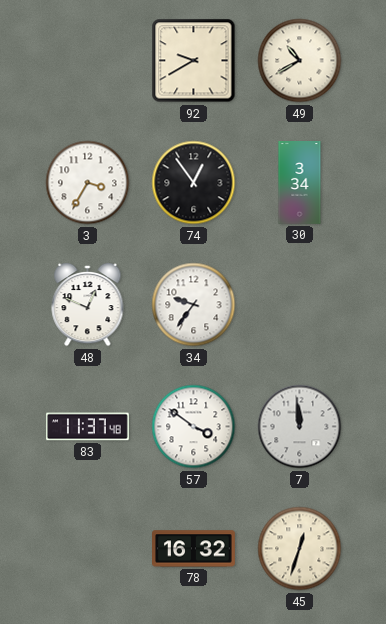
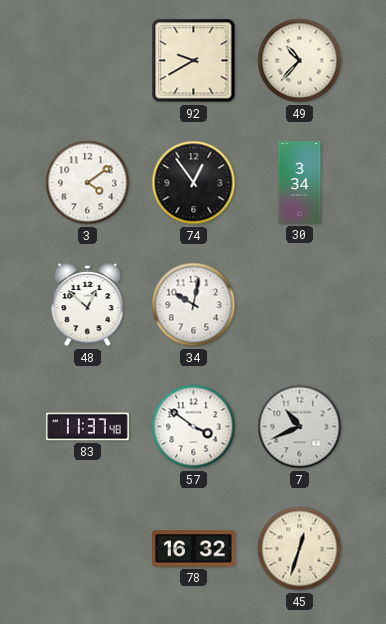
49: 10:40 -> 10:37 (300, 61)
3: 3:35 -> 4:09 (88, 183)
48: 12:49 -> 12:52 (88, 305)
34: 9:36 -> 10:02 (194, 305)
7: 11:59 -> 10:41 (300, 427)
